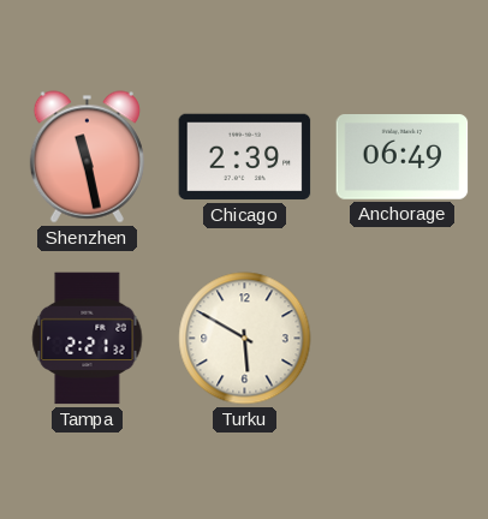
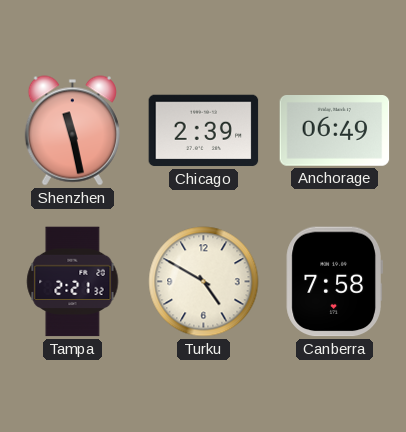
Turku: 5:50 -> 4:50 (204, 282)
Canberra: none -> 7:58 (334, 282)
